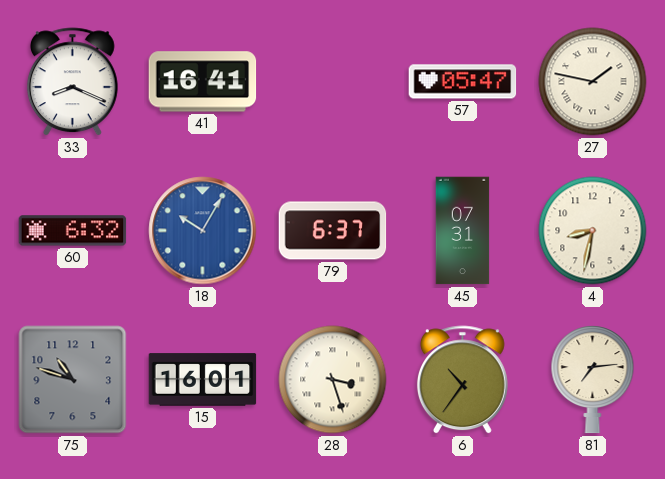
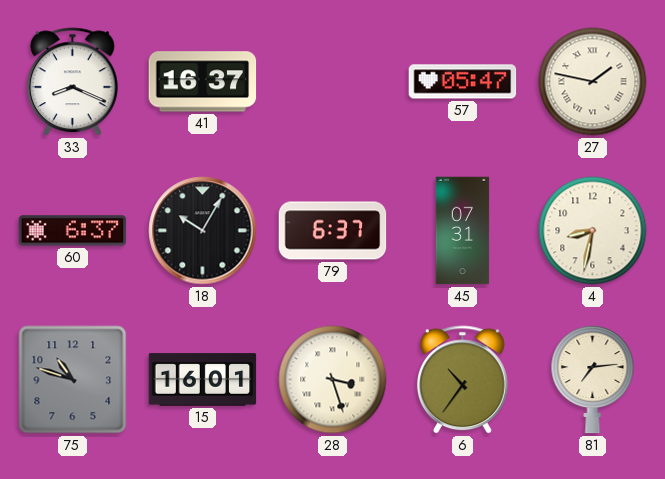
41: 16:41 -> 16:37 (203, 82)
60: 6:32 -> 6:37 (73, 231)
18 dial: blue -> black (203, 231)
